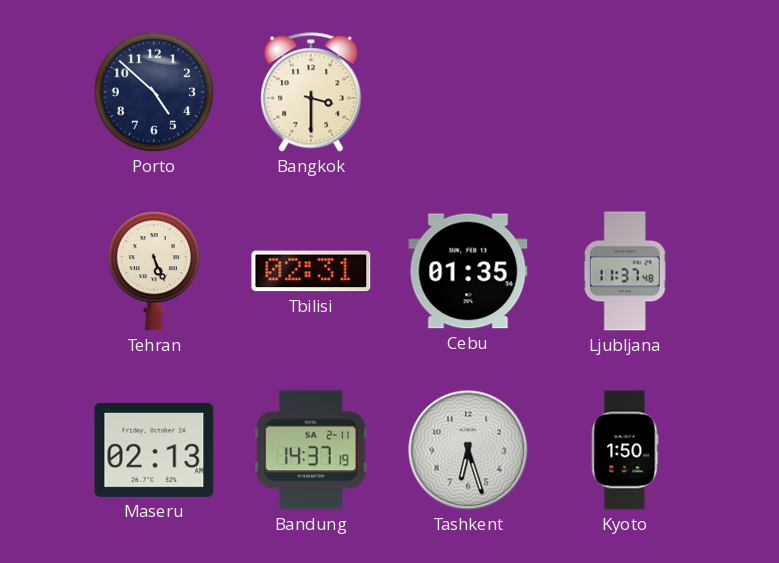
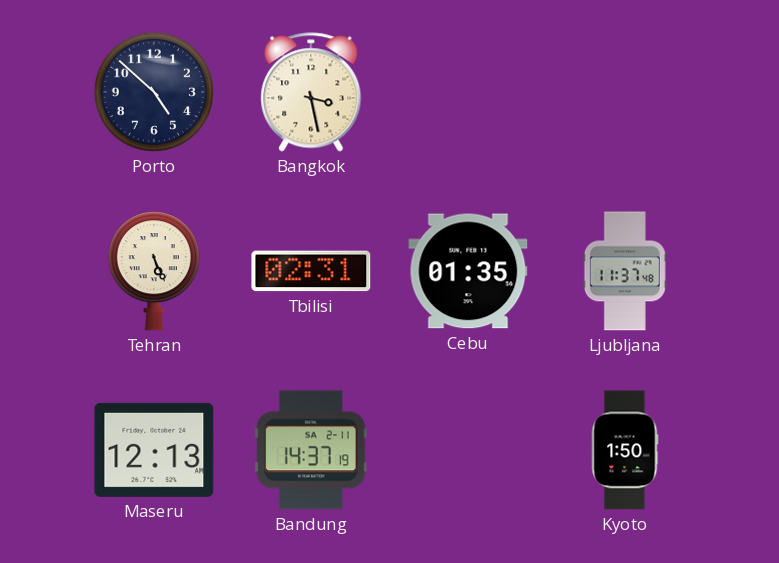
Bangkok: 3:30 -> 3:28 (311, 92)
Maseru: 02:13 -> 12:13 (154, 450)
Tashkent: 6:27 -> none (468, 450)
